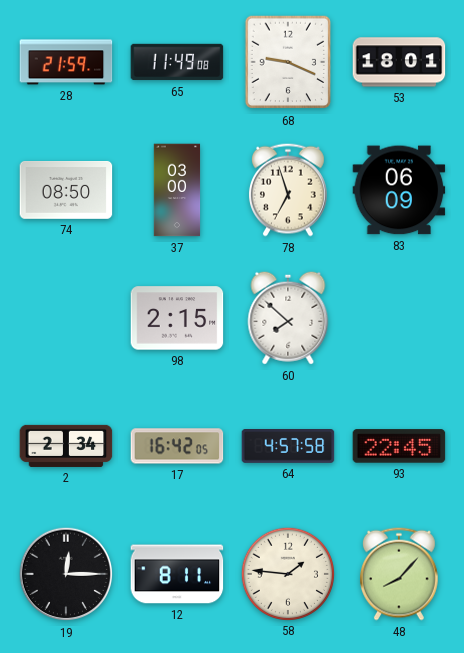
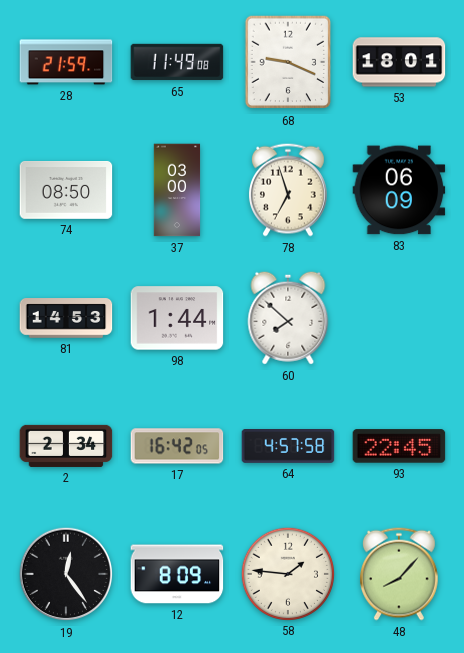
81: none -> 14:53 (66, 318)
98: 2:15 -> 1:44 (177, 318)
19: 12:15 -> 12:24 (66, 574)
12: 8:11 -> 8:09 (177, 574)
